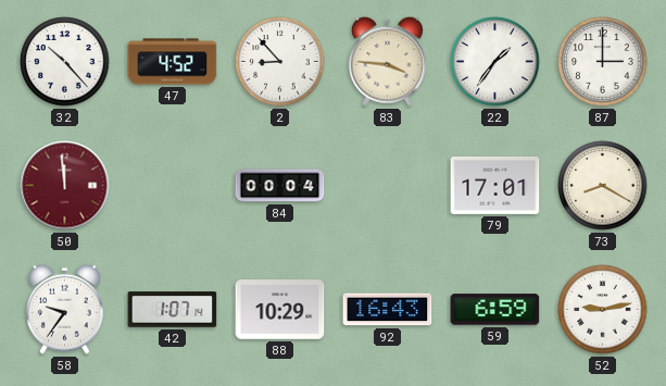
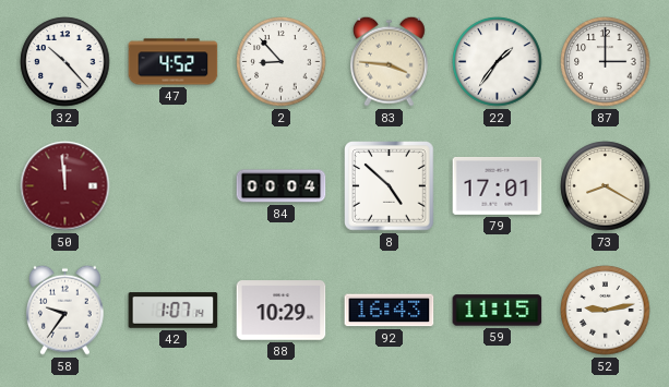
8: none -> 4:52 (390, 186)
59: 6:59 -> 11:15 (498, 311)
